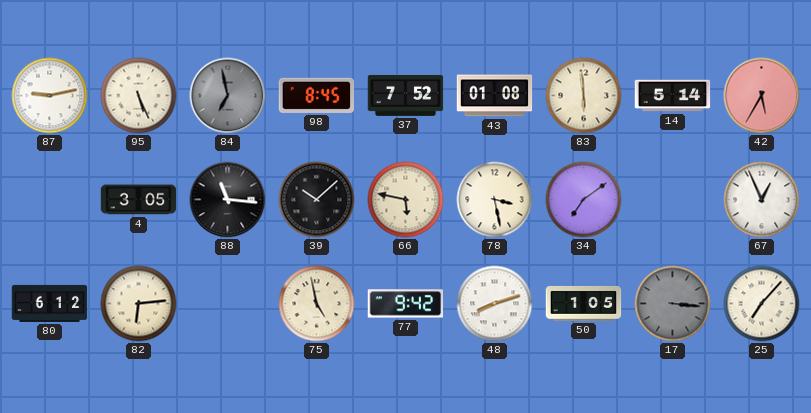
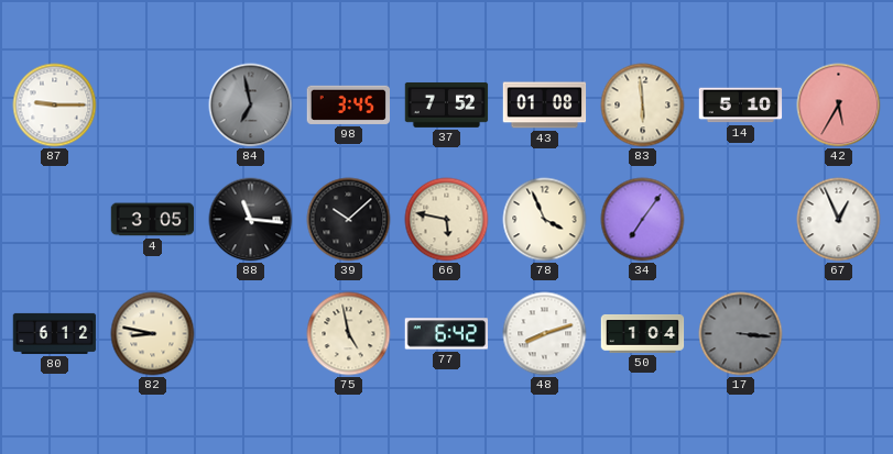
87: 9:13 -> 9:15 (55, 106)
95: 5:26 -> none (139, 96)
98: 8:45 -> 3:45 (349, 104)
14: 5:14 -> 5:10 (741, 106)
78: 3:28 -> 3:56 (545, 220)
34: 7:09 -> 7:06 (643, 220)
82: 6:14 -> 8:47 (153, 334)
77: 9:42 -> 6:42 (447, 334)
50: 1:05 -> 1:04 (643, 333)
25: 7:07 -> none (762, 304)
